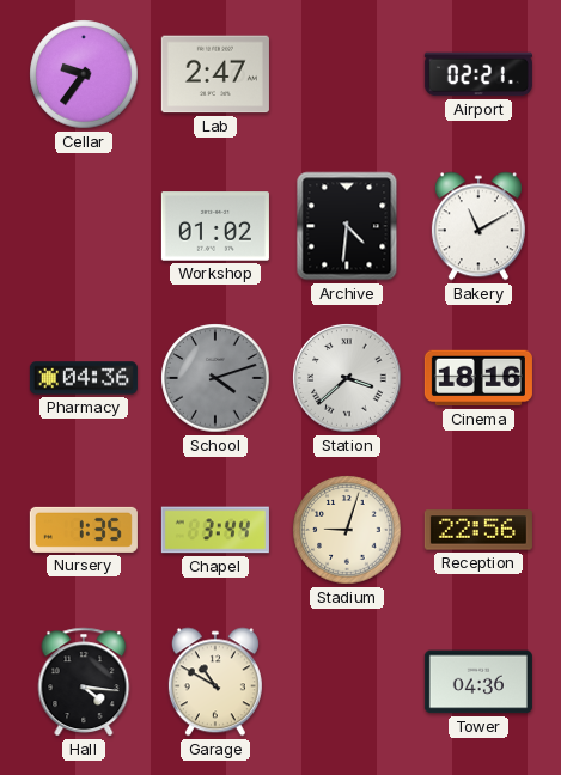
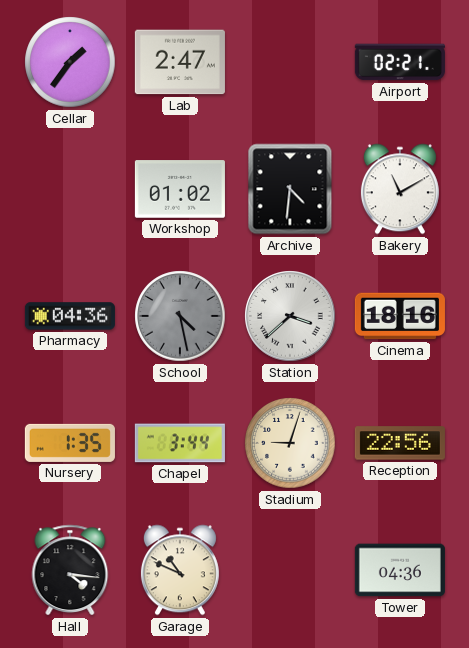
Cellar: 9:36 -> 1:36 (70, 62)
School: 4:12 -> 4:28 (180, 316)
Garage: 10:50 -> 10:49 (180, 570)
